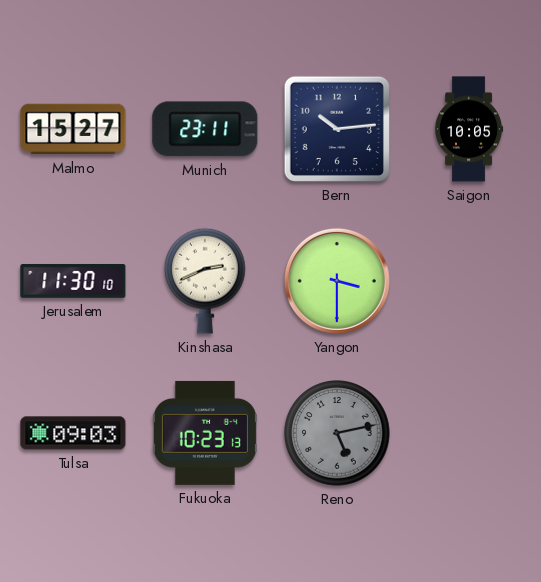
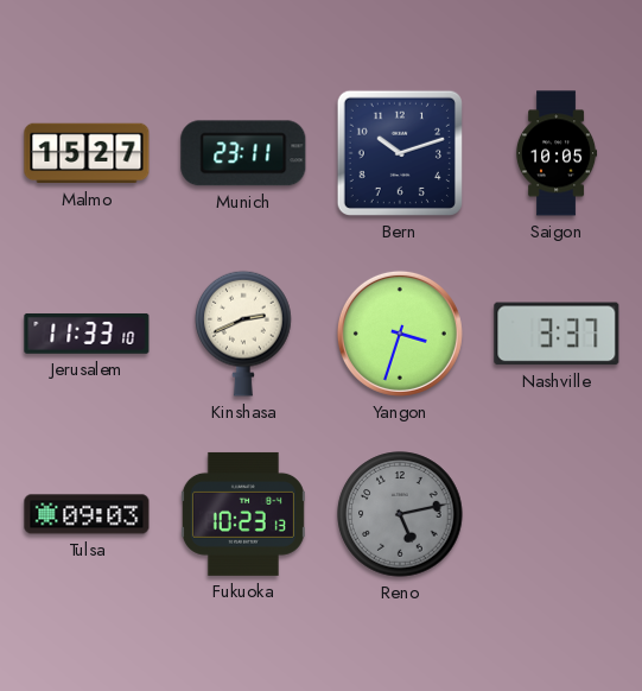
Bern: 10:14 -> 10:12 (400, 153)
Jerusalem: 11:30 -> 11:33 (87, 334)
Yangon: 3:30 -> 3:33 (400, 334)
Nashville: none -> 3:37 (557, 334)
